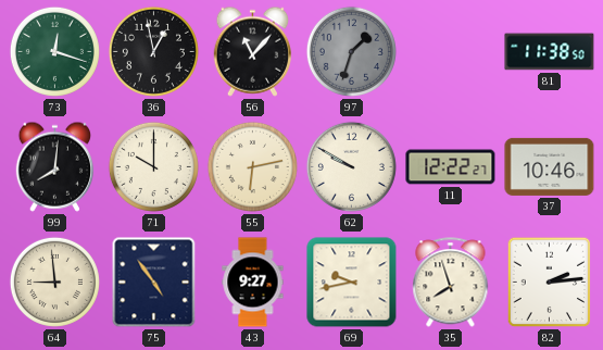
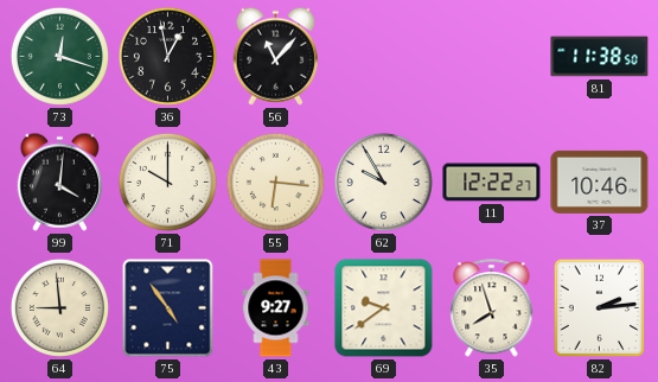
97: 1:33 -> none (351, 51)
99: 8:01 -> 4:01 (59, 182)
55: 6:13 -> 6:16 (275, 182)
62: 9:50 -> 9:55 (383, 182)
69: 9:43 -> 9:39 (384, 308)
